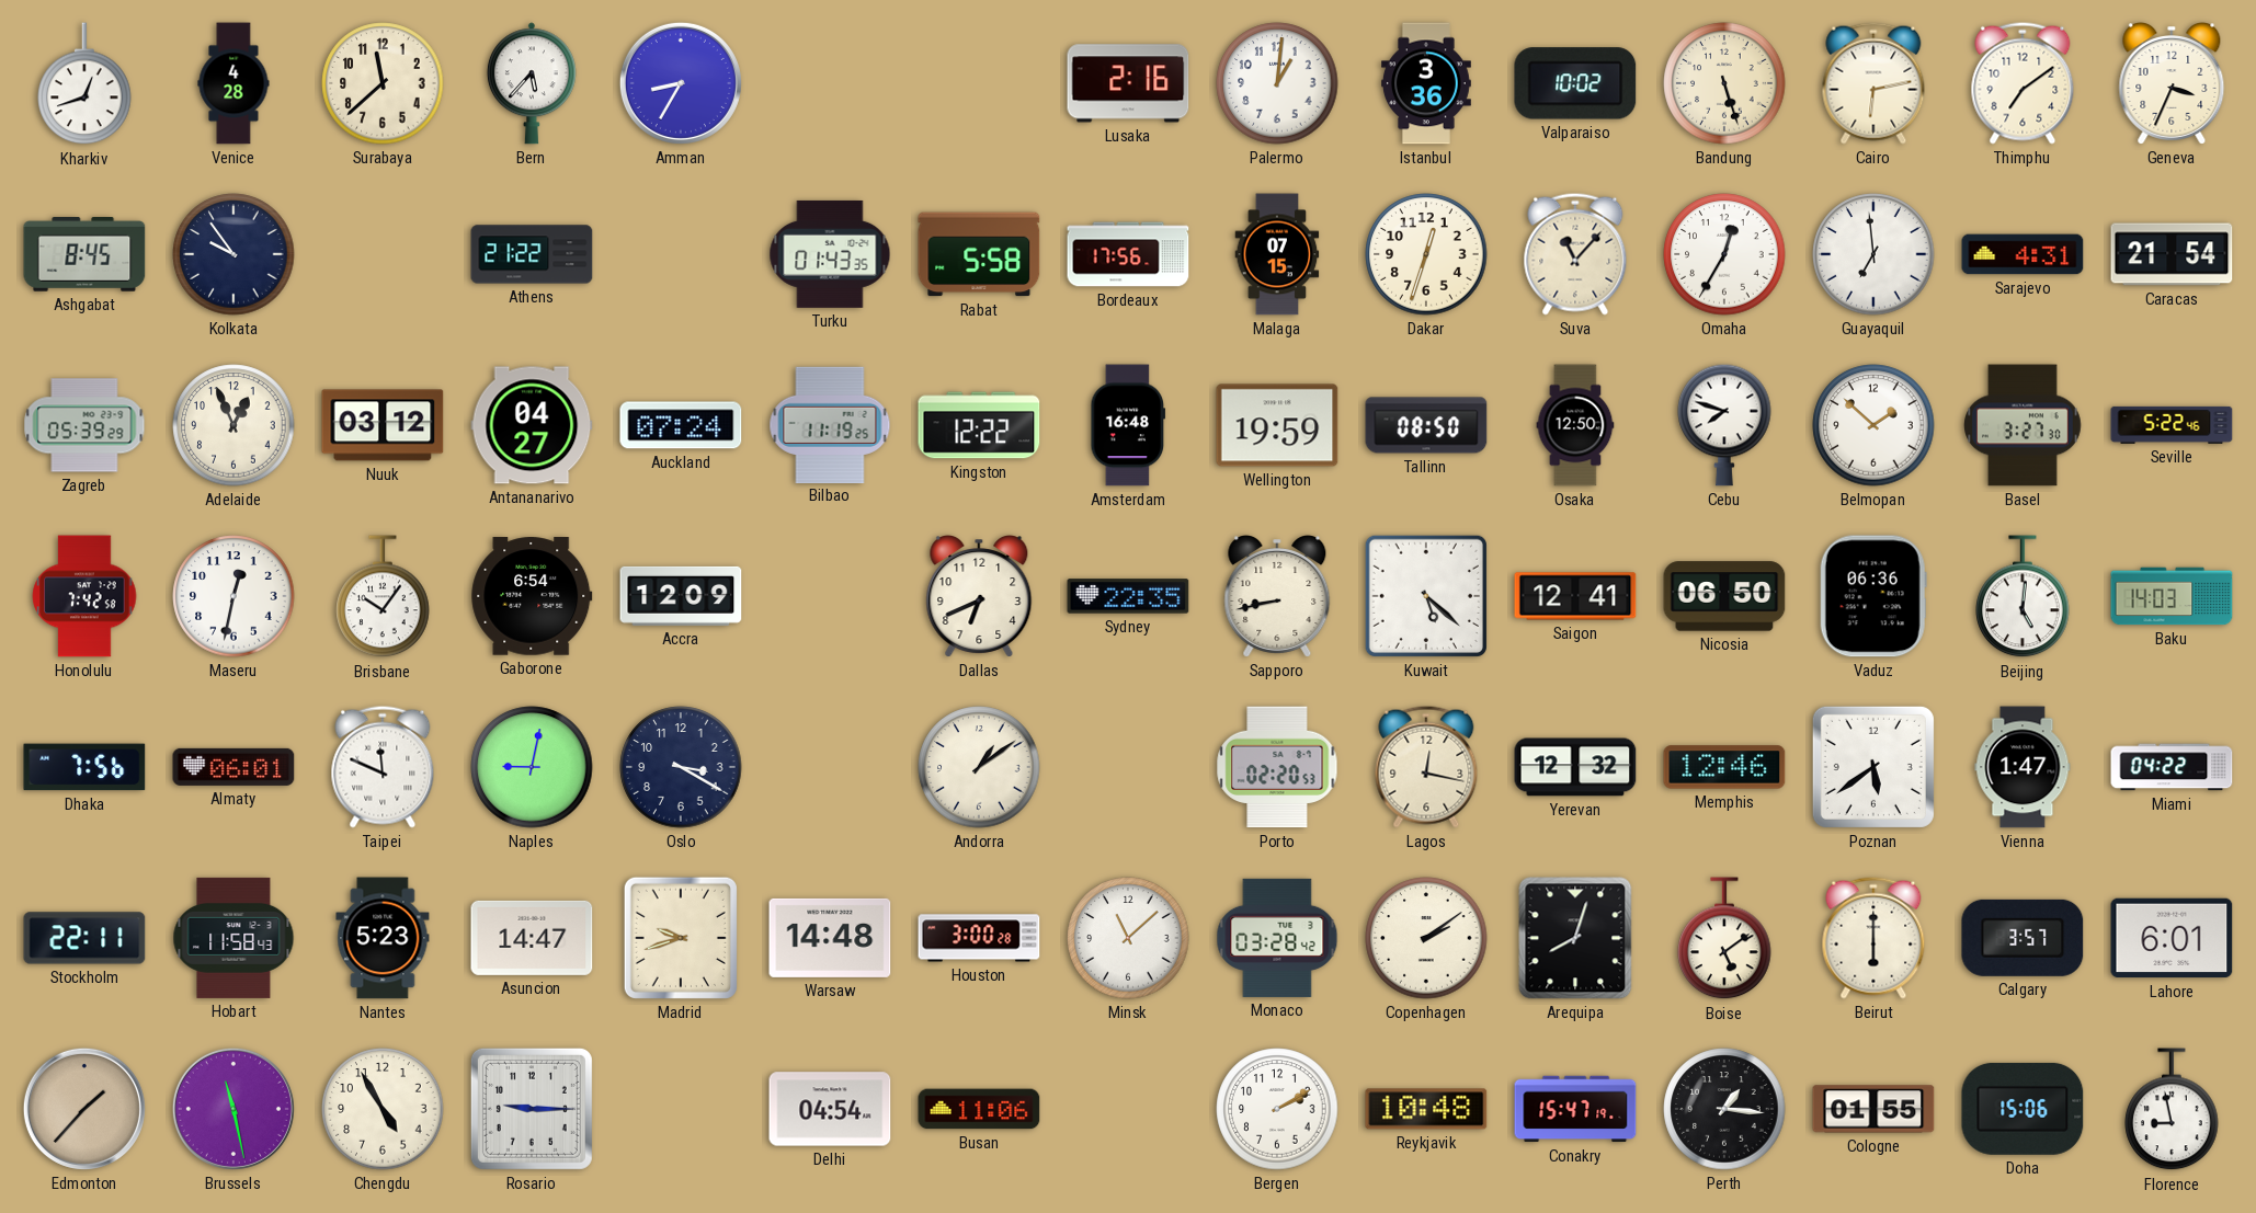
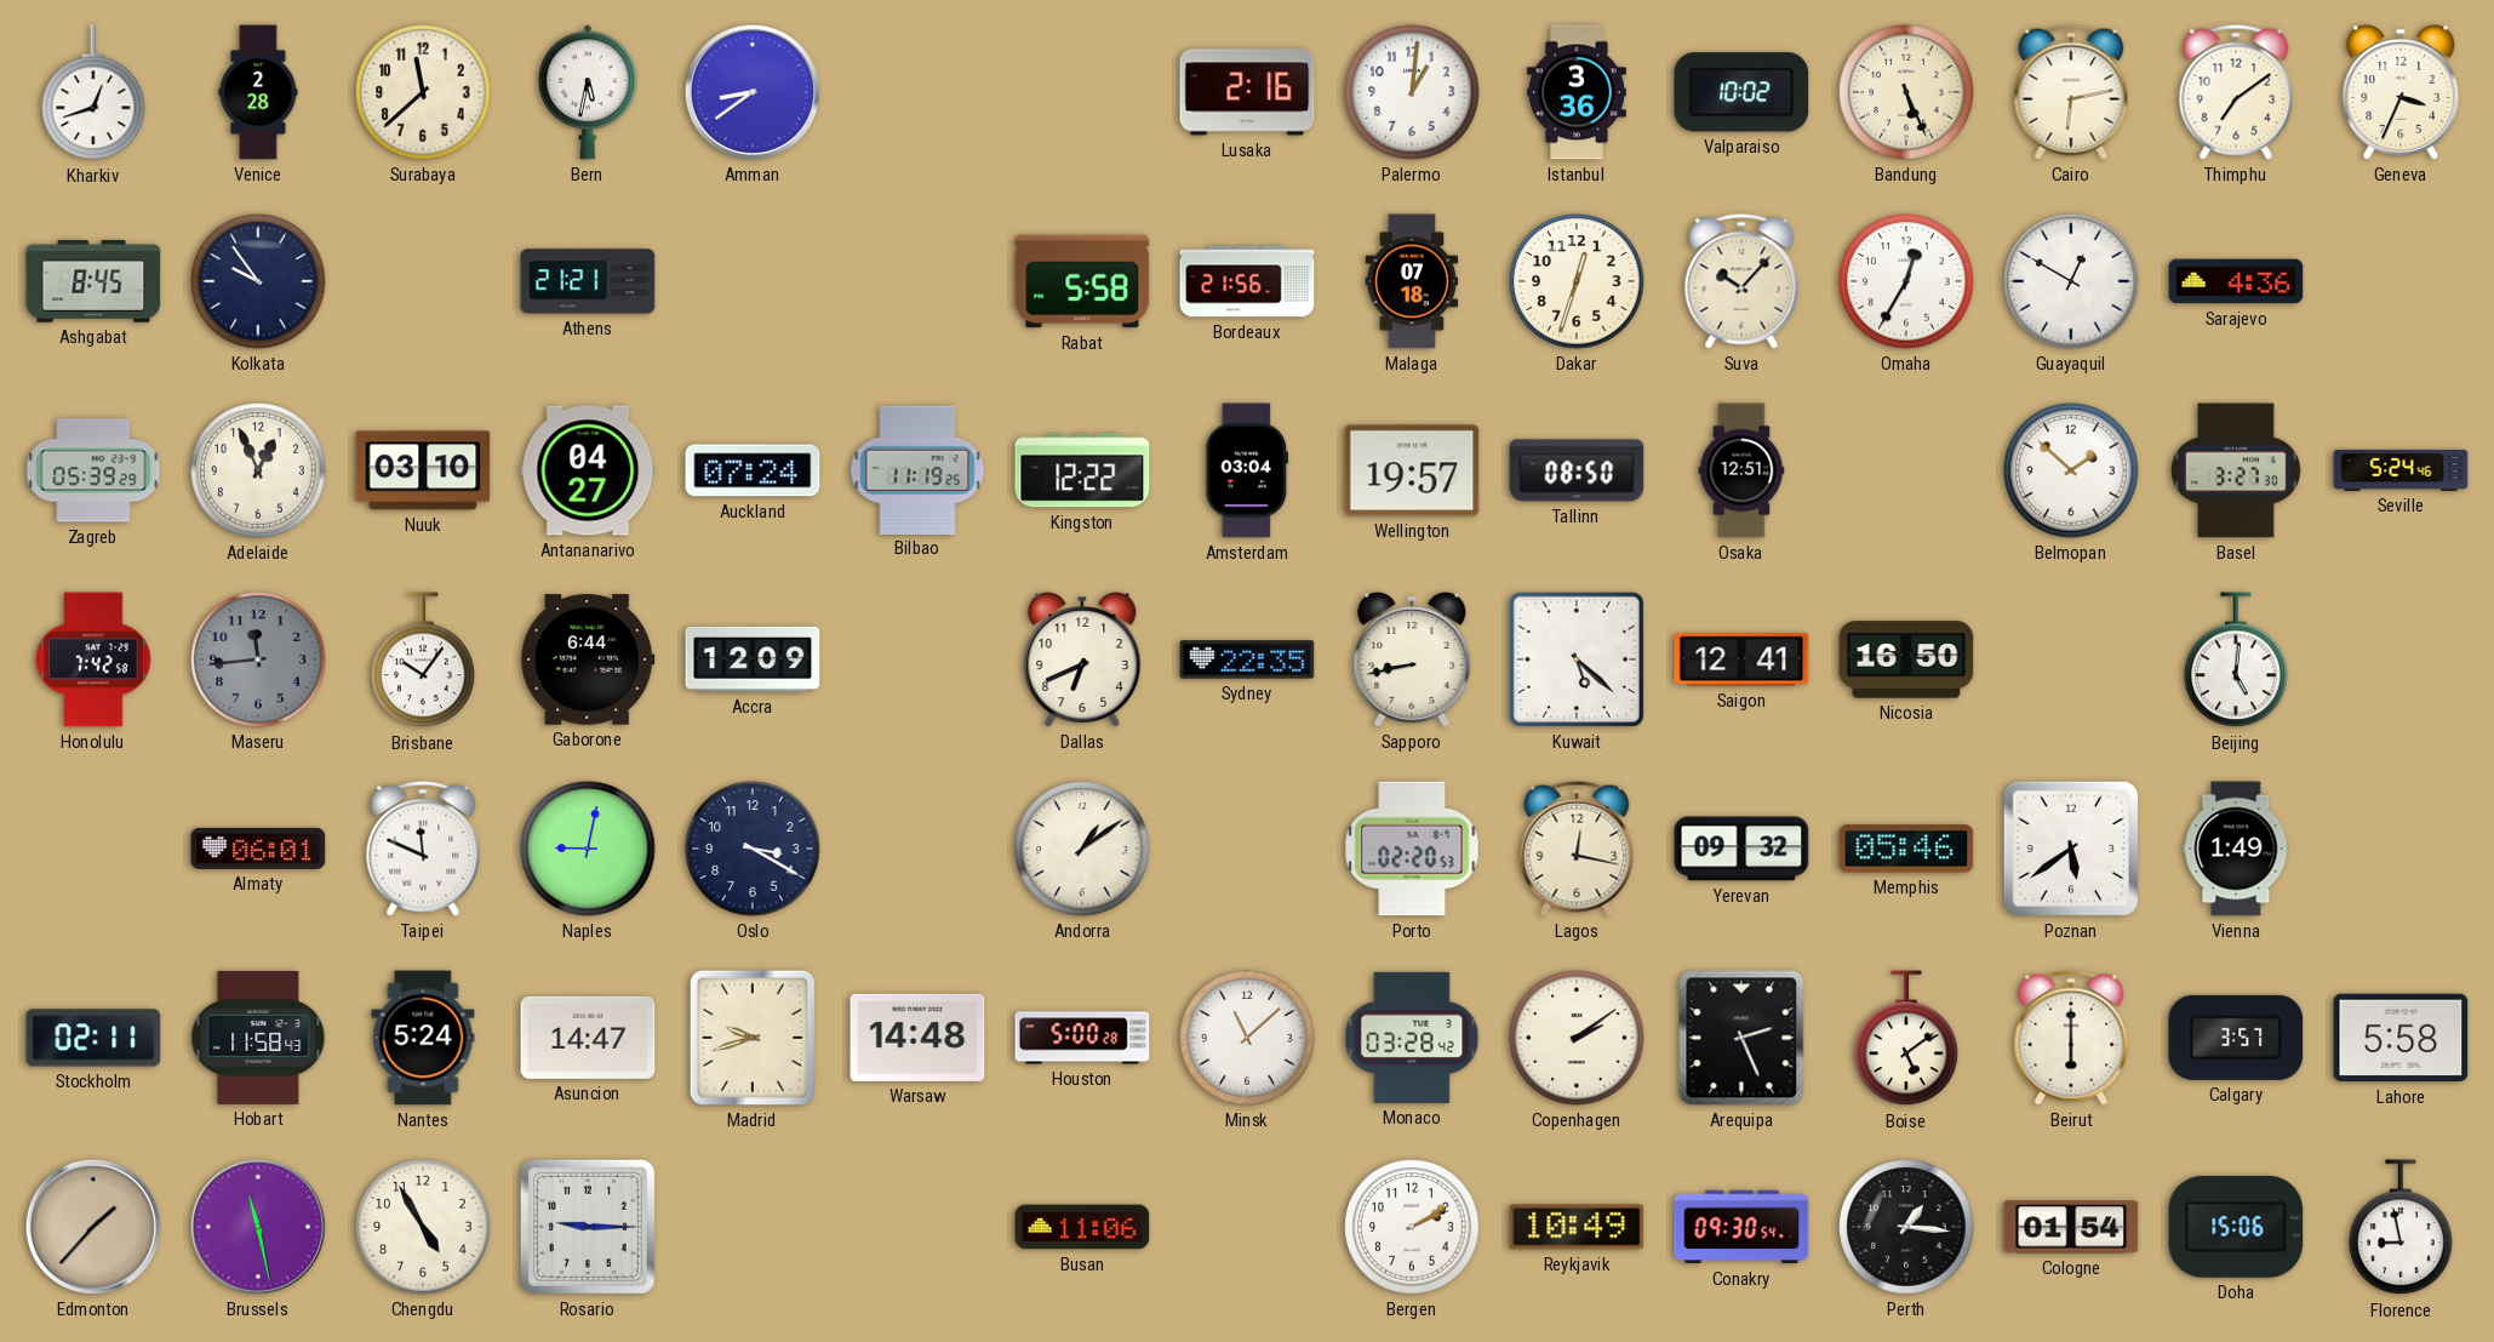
Venice: 4:28 -> 2:28 (258, 92)
Bern: 5:37 -> 5:32 (588, 92)
Amman: 8:35 -> 8:39 (753, 92)
Bandung: 5:27 -> 5:26 (1906, 92)
Athens: 21:22 -> 21:21 (588, 281)
Turku: 01:43 -> none (830, 254)
Bordeaux: 17:56 -> 21:56 (1247, 281)
Malaga: 07:15 -> 07:18 (1412, 281)
Suva: 11:07 -> 10:07 (1741, 281)
Guayaquil: 6:59 -> 12:50 (2071, 281)
Sarajevo: 4:31 -> 4:36 (2236, 281)
Caracas: 21:54 -> none (2172, 254)
Nuuk: 03:12 -> 03:10 (423, 470)
Amsterdam: 16:48 -> 03:04 (1247, 470)
Wellington: 19:59 -> 19:57 (1412, 470)
Osaka: 12:50 -> 12:51 (1741, 470)
Cebu: 7:48 -> none (1724, 425)
Seville: 5:22 -> 5:24 (2401, 470)
Maseru: 12:32 -> 11:44 (258, 659)
Maseru dial: white -> grey (258, 659)
Gaborone: 6:54 -> 6:44 (588, 659)
Nicosia: 06:50 -> 16:50 (1906, 659)
Vaduz: 06:36 -> none (1873, 596)
Baku: 14:03 -> none (2172, 596)
Dhaka: 7:56 -> none (84, 767)
Yerevan: 12:32 -> 09:32 (1741, 849)
Memphis: 12:46 -> 05:46 (1906, 849)
Vienna: 1:47 -> 1:49 (2236, 849)
Miami: 04:22 -> none (2172, 767)
Stockholm: 22:11 -> 02:11 (93, 1038)
Nantes: 5:23 -> 5:24 (423, 1038)
Houston: 3:00 -> 5:00 (1082, 1038)
Arequipa: 8:03 -> 2:26 (1741, 1038)
Lahore: 6:01 -> 5:58 (2401, 1038)
Delhi: 04:54 -> none (830, 1109)
Reykjavik: 10:48 -> 10:49 (1577, 1227)
Conakry: 15:47 -> 09:30 (1741, 1227)
Cologne: 01:55 -> 01:54 (2071, 1227)
